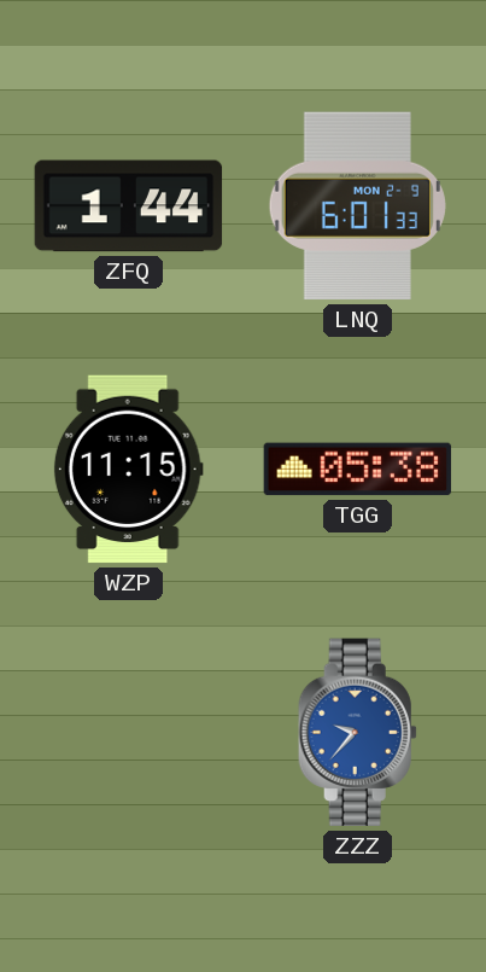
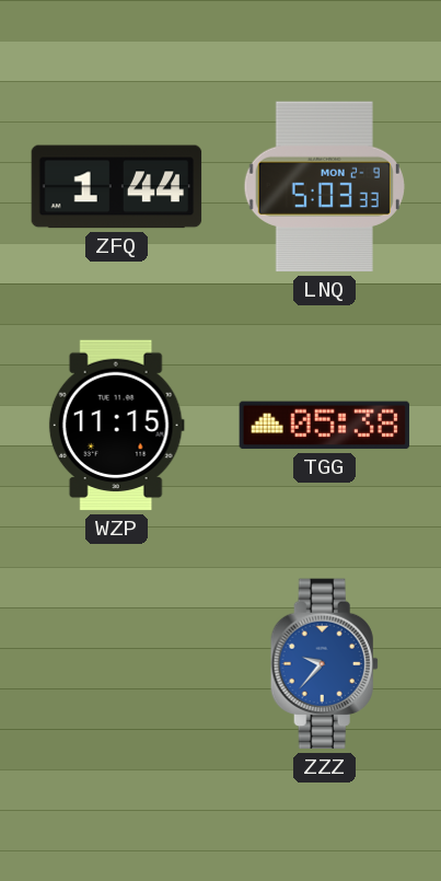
LNQ: 6:01 -> 5:03 (324, 187)
